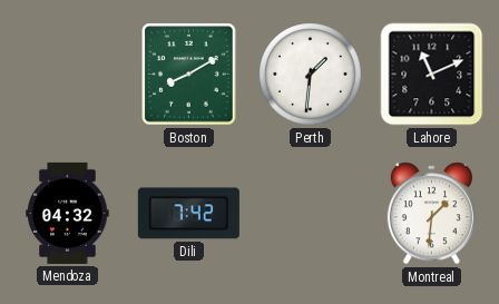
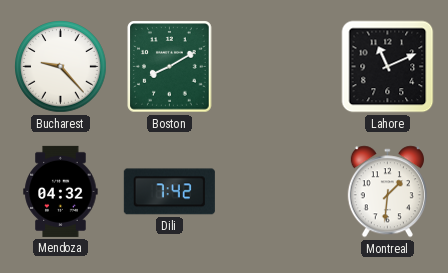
Bucharest: none -> 9:23 (61, 67)
Perth: 1:31 -> none (311, 75)
